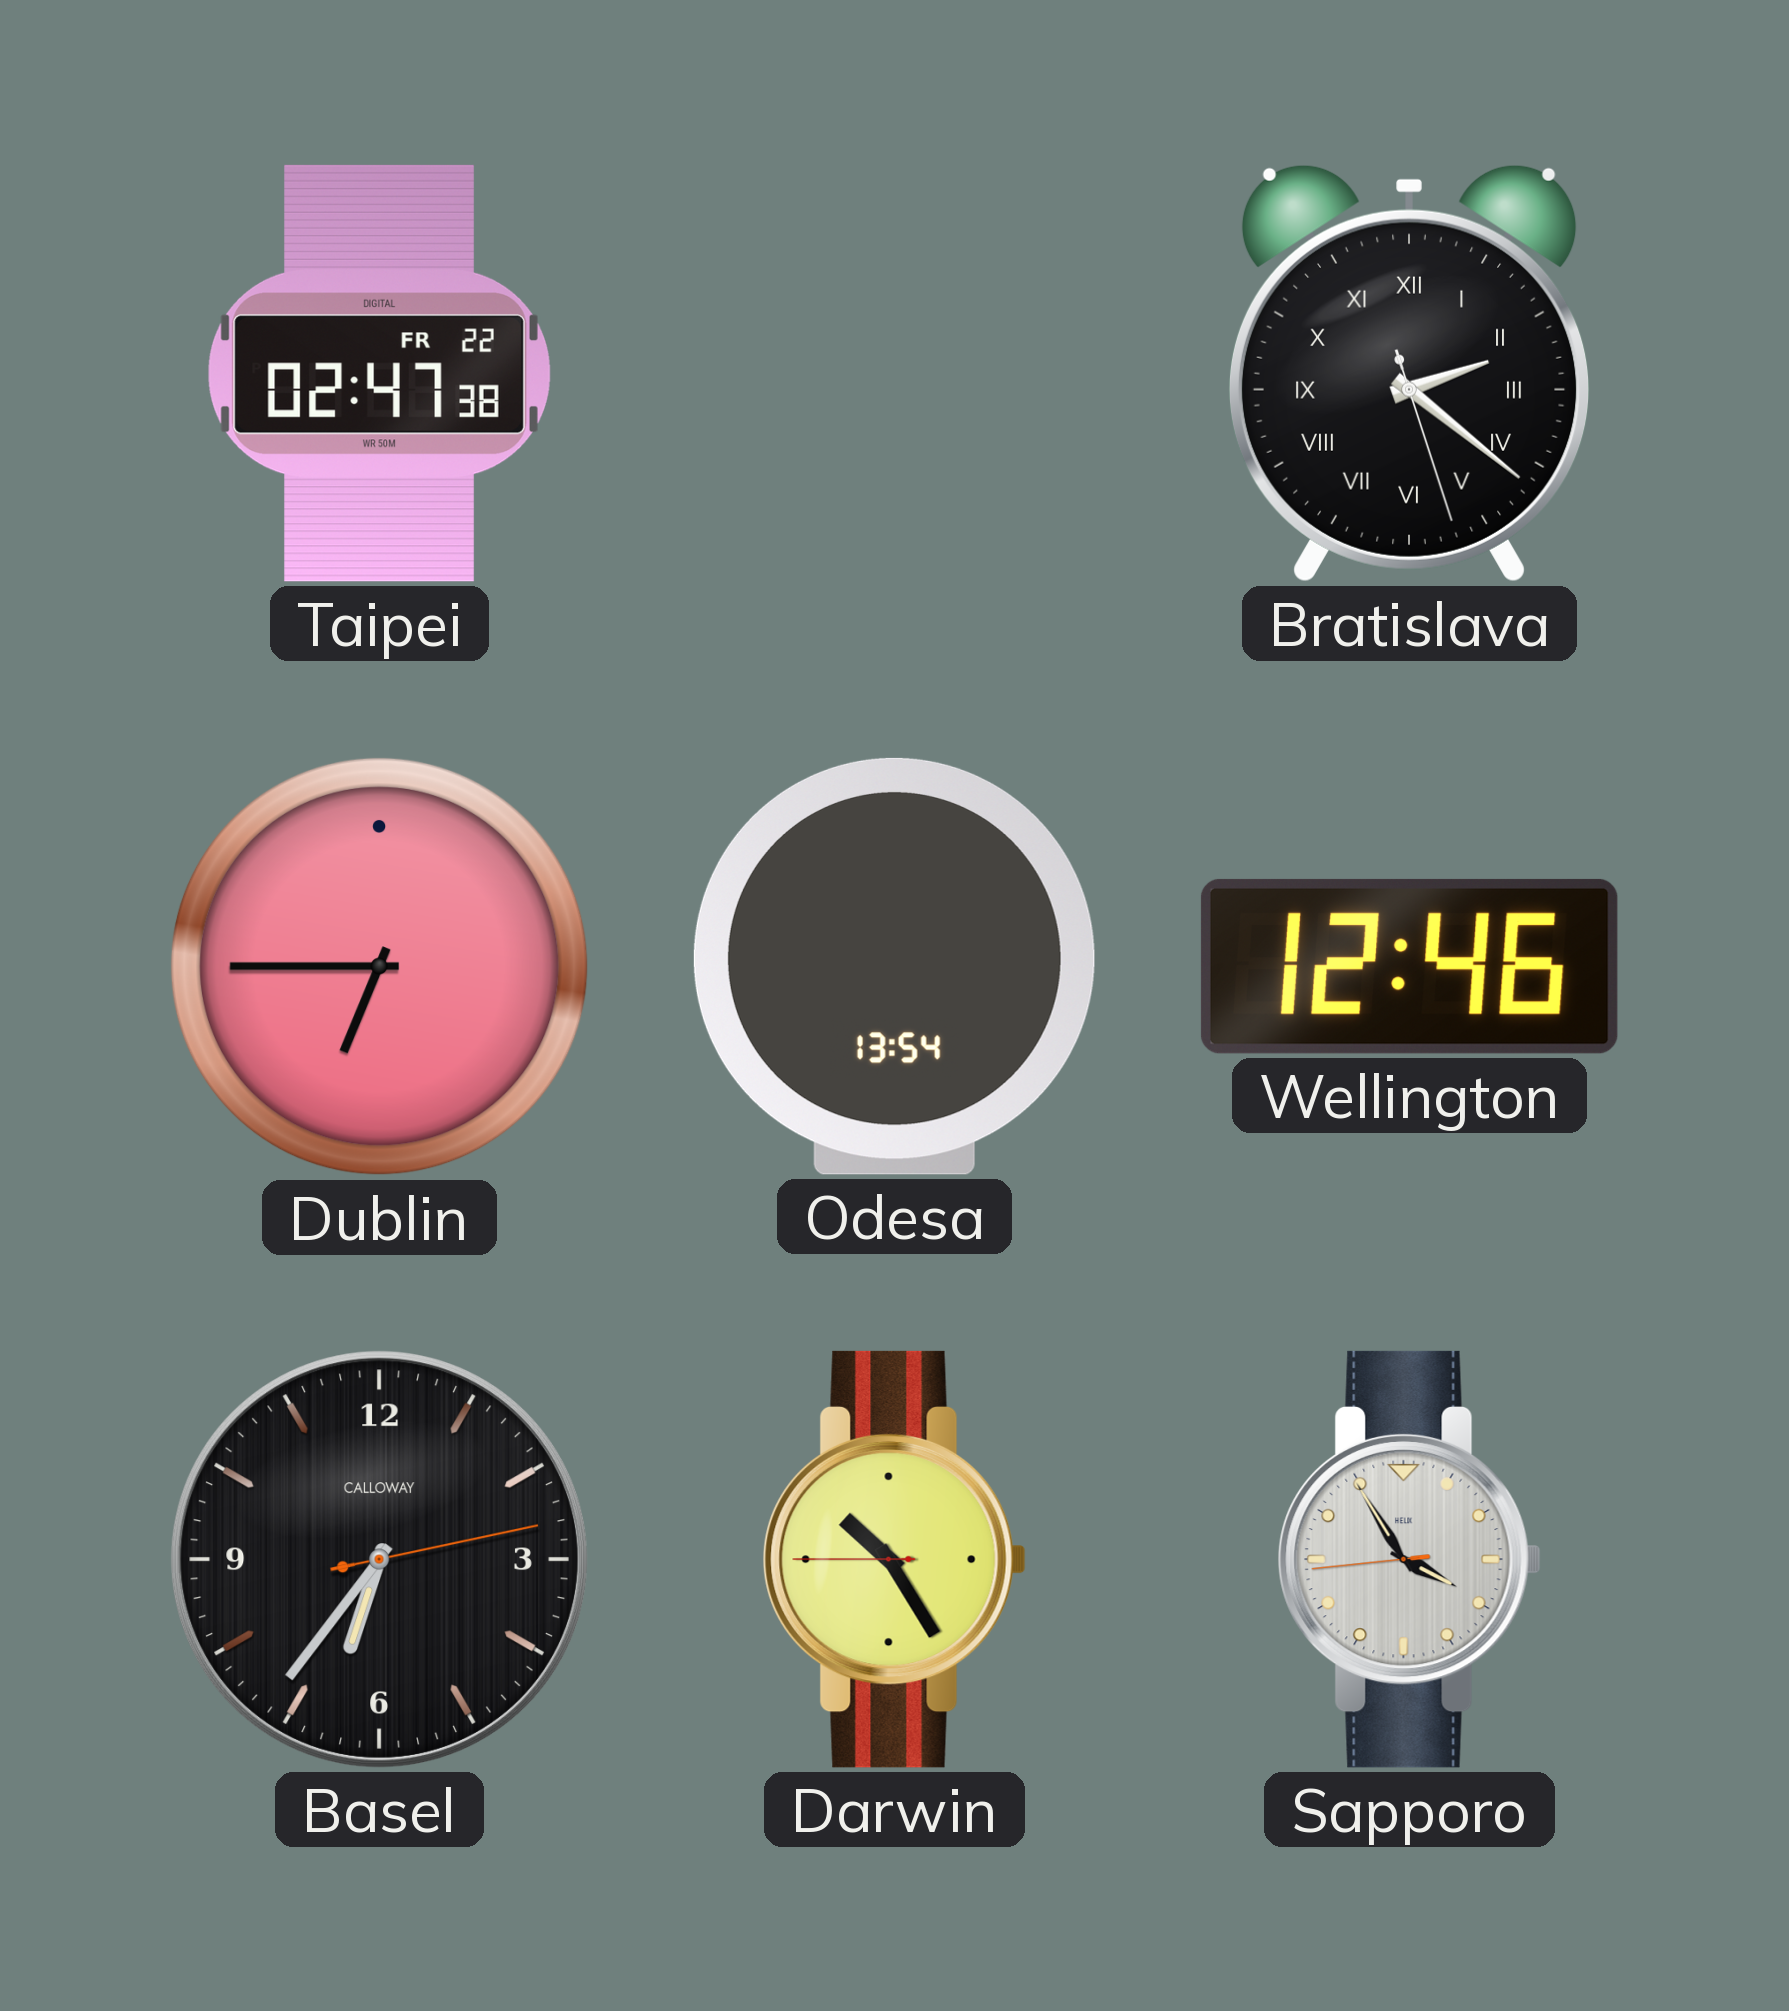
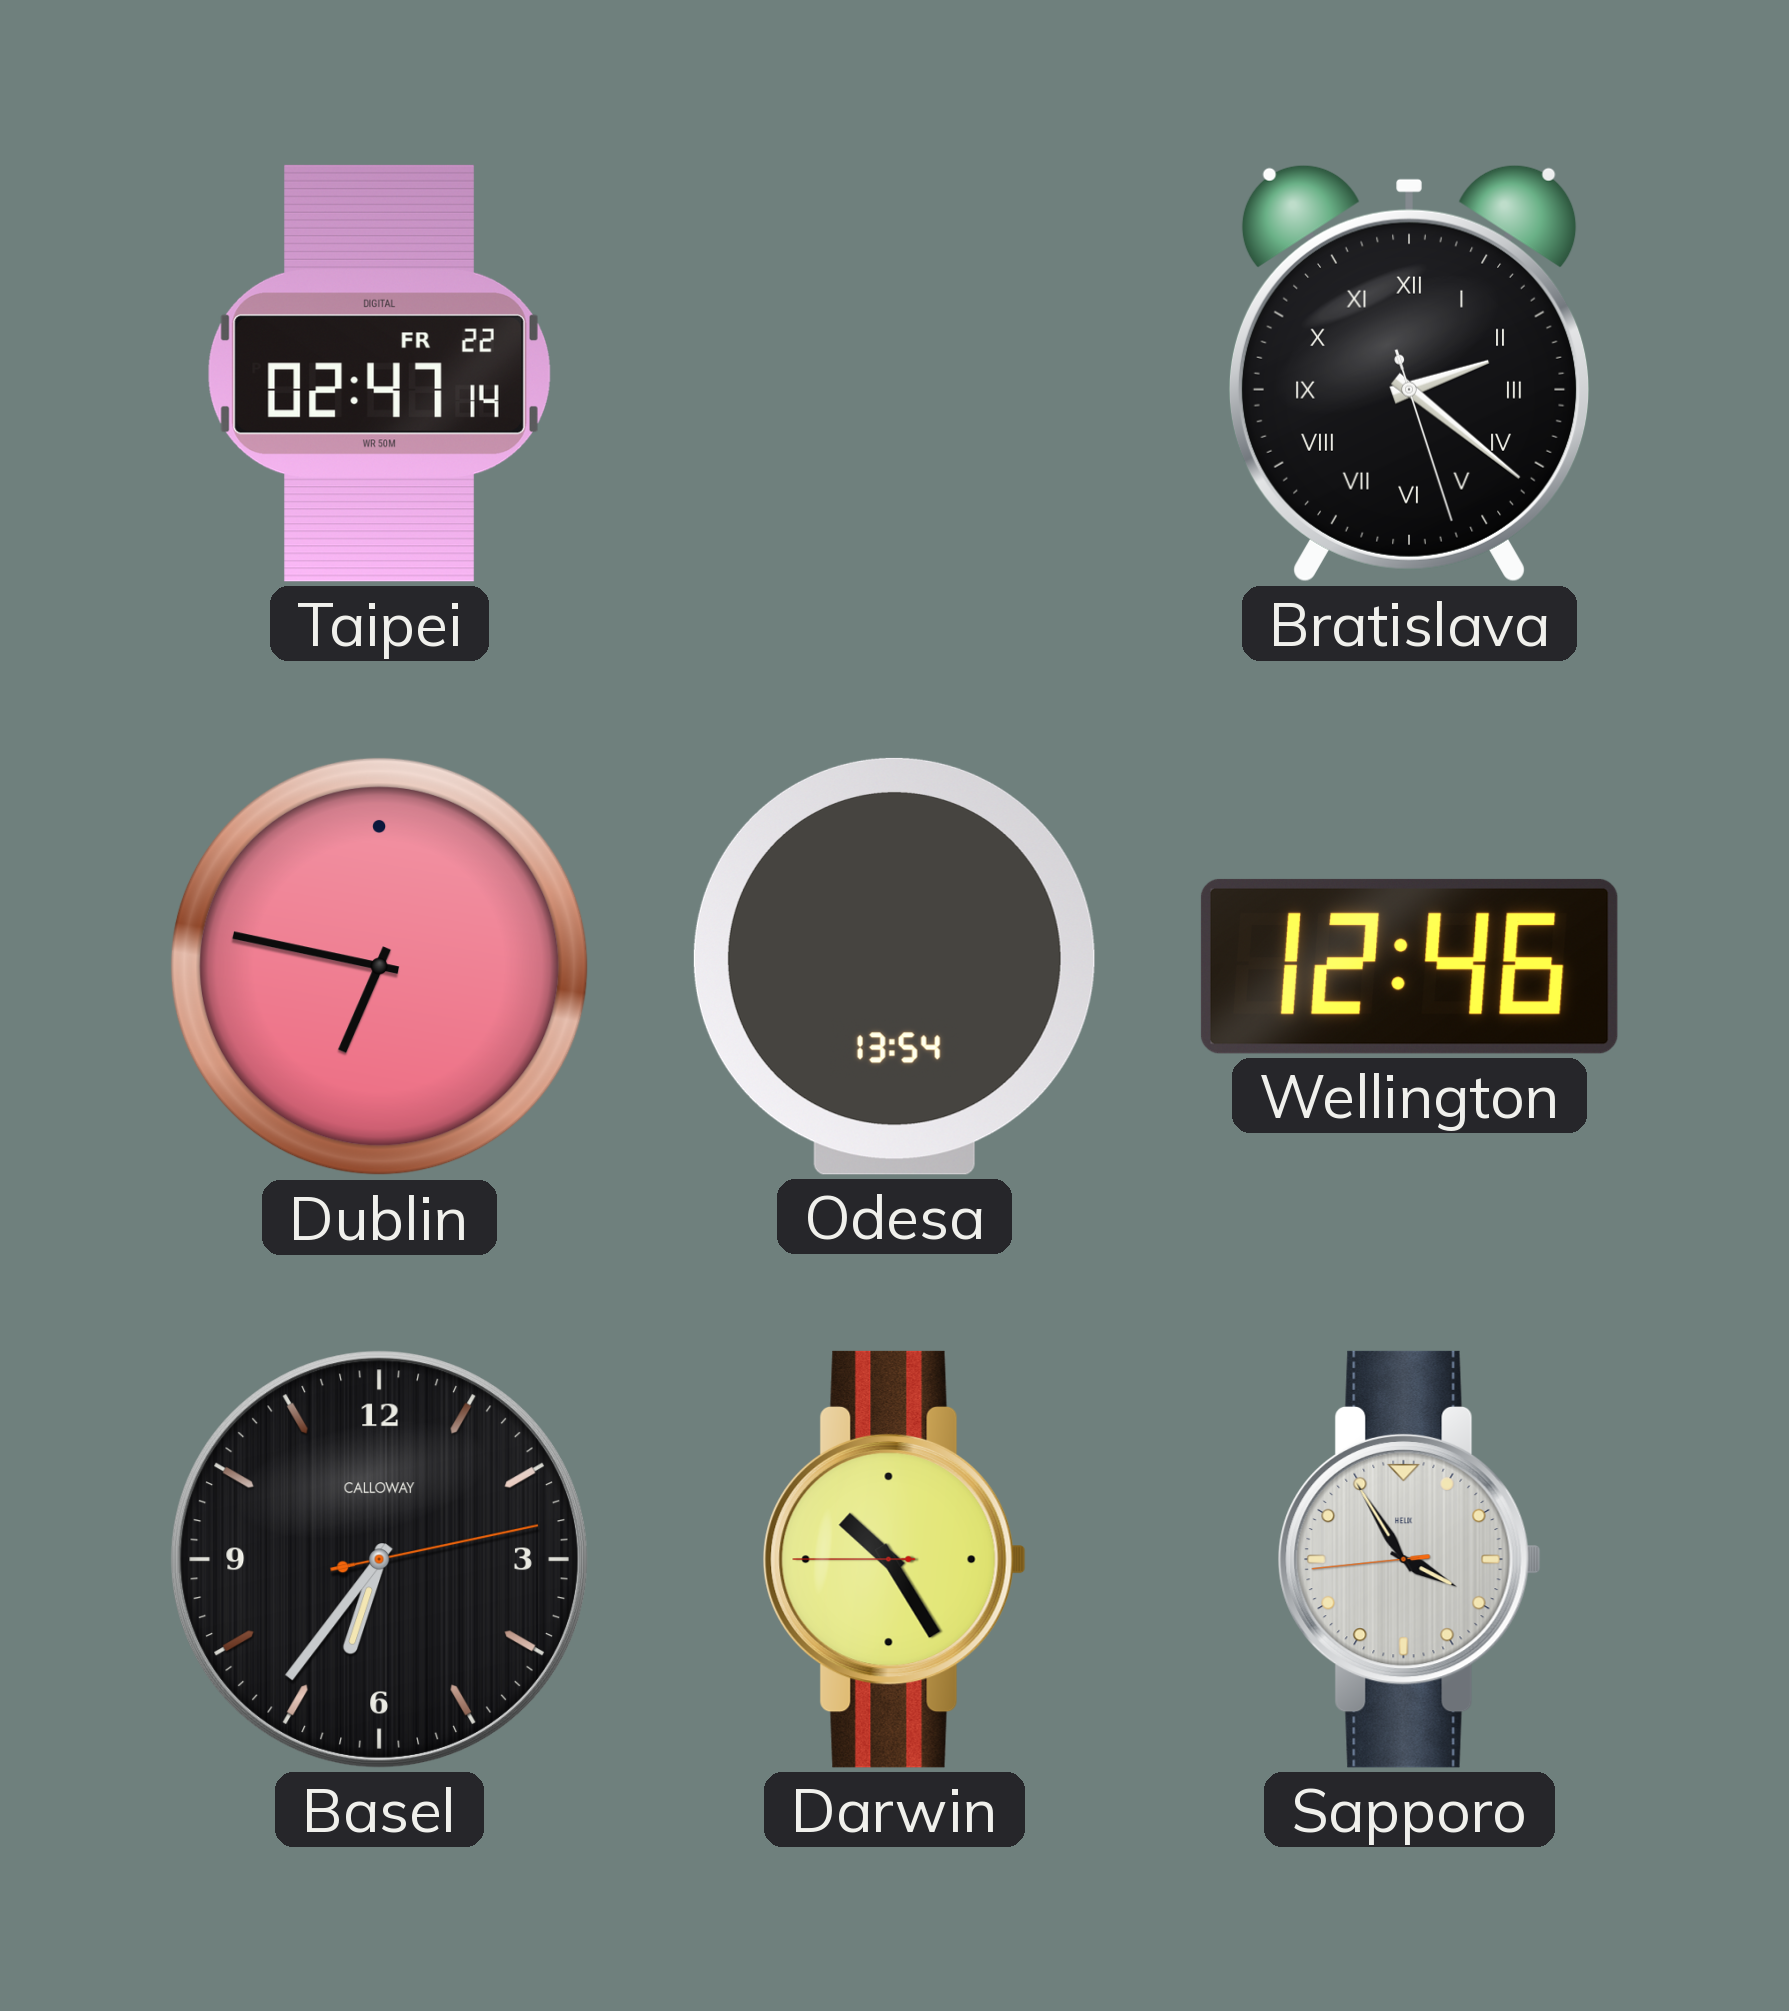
Taipei: 02:47:38 -> 02:47:14 (379, 373)
Dublin: 6:45 -> 6:47 (379, 966)
